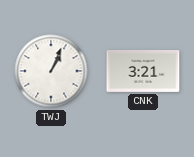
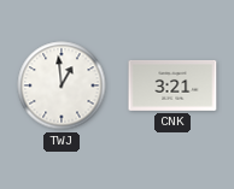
TWJ: 1:04 -> 12:59 (62, 85)
